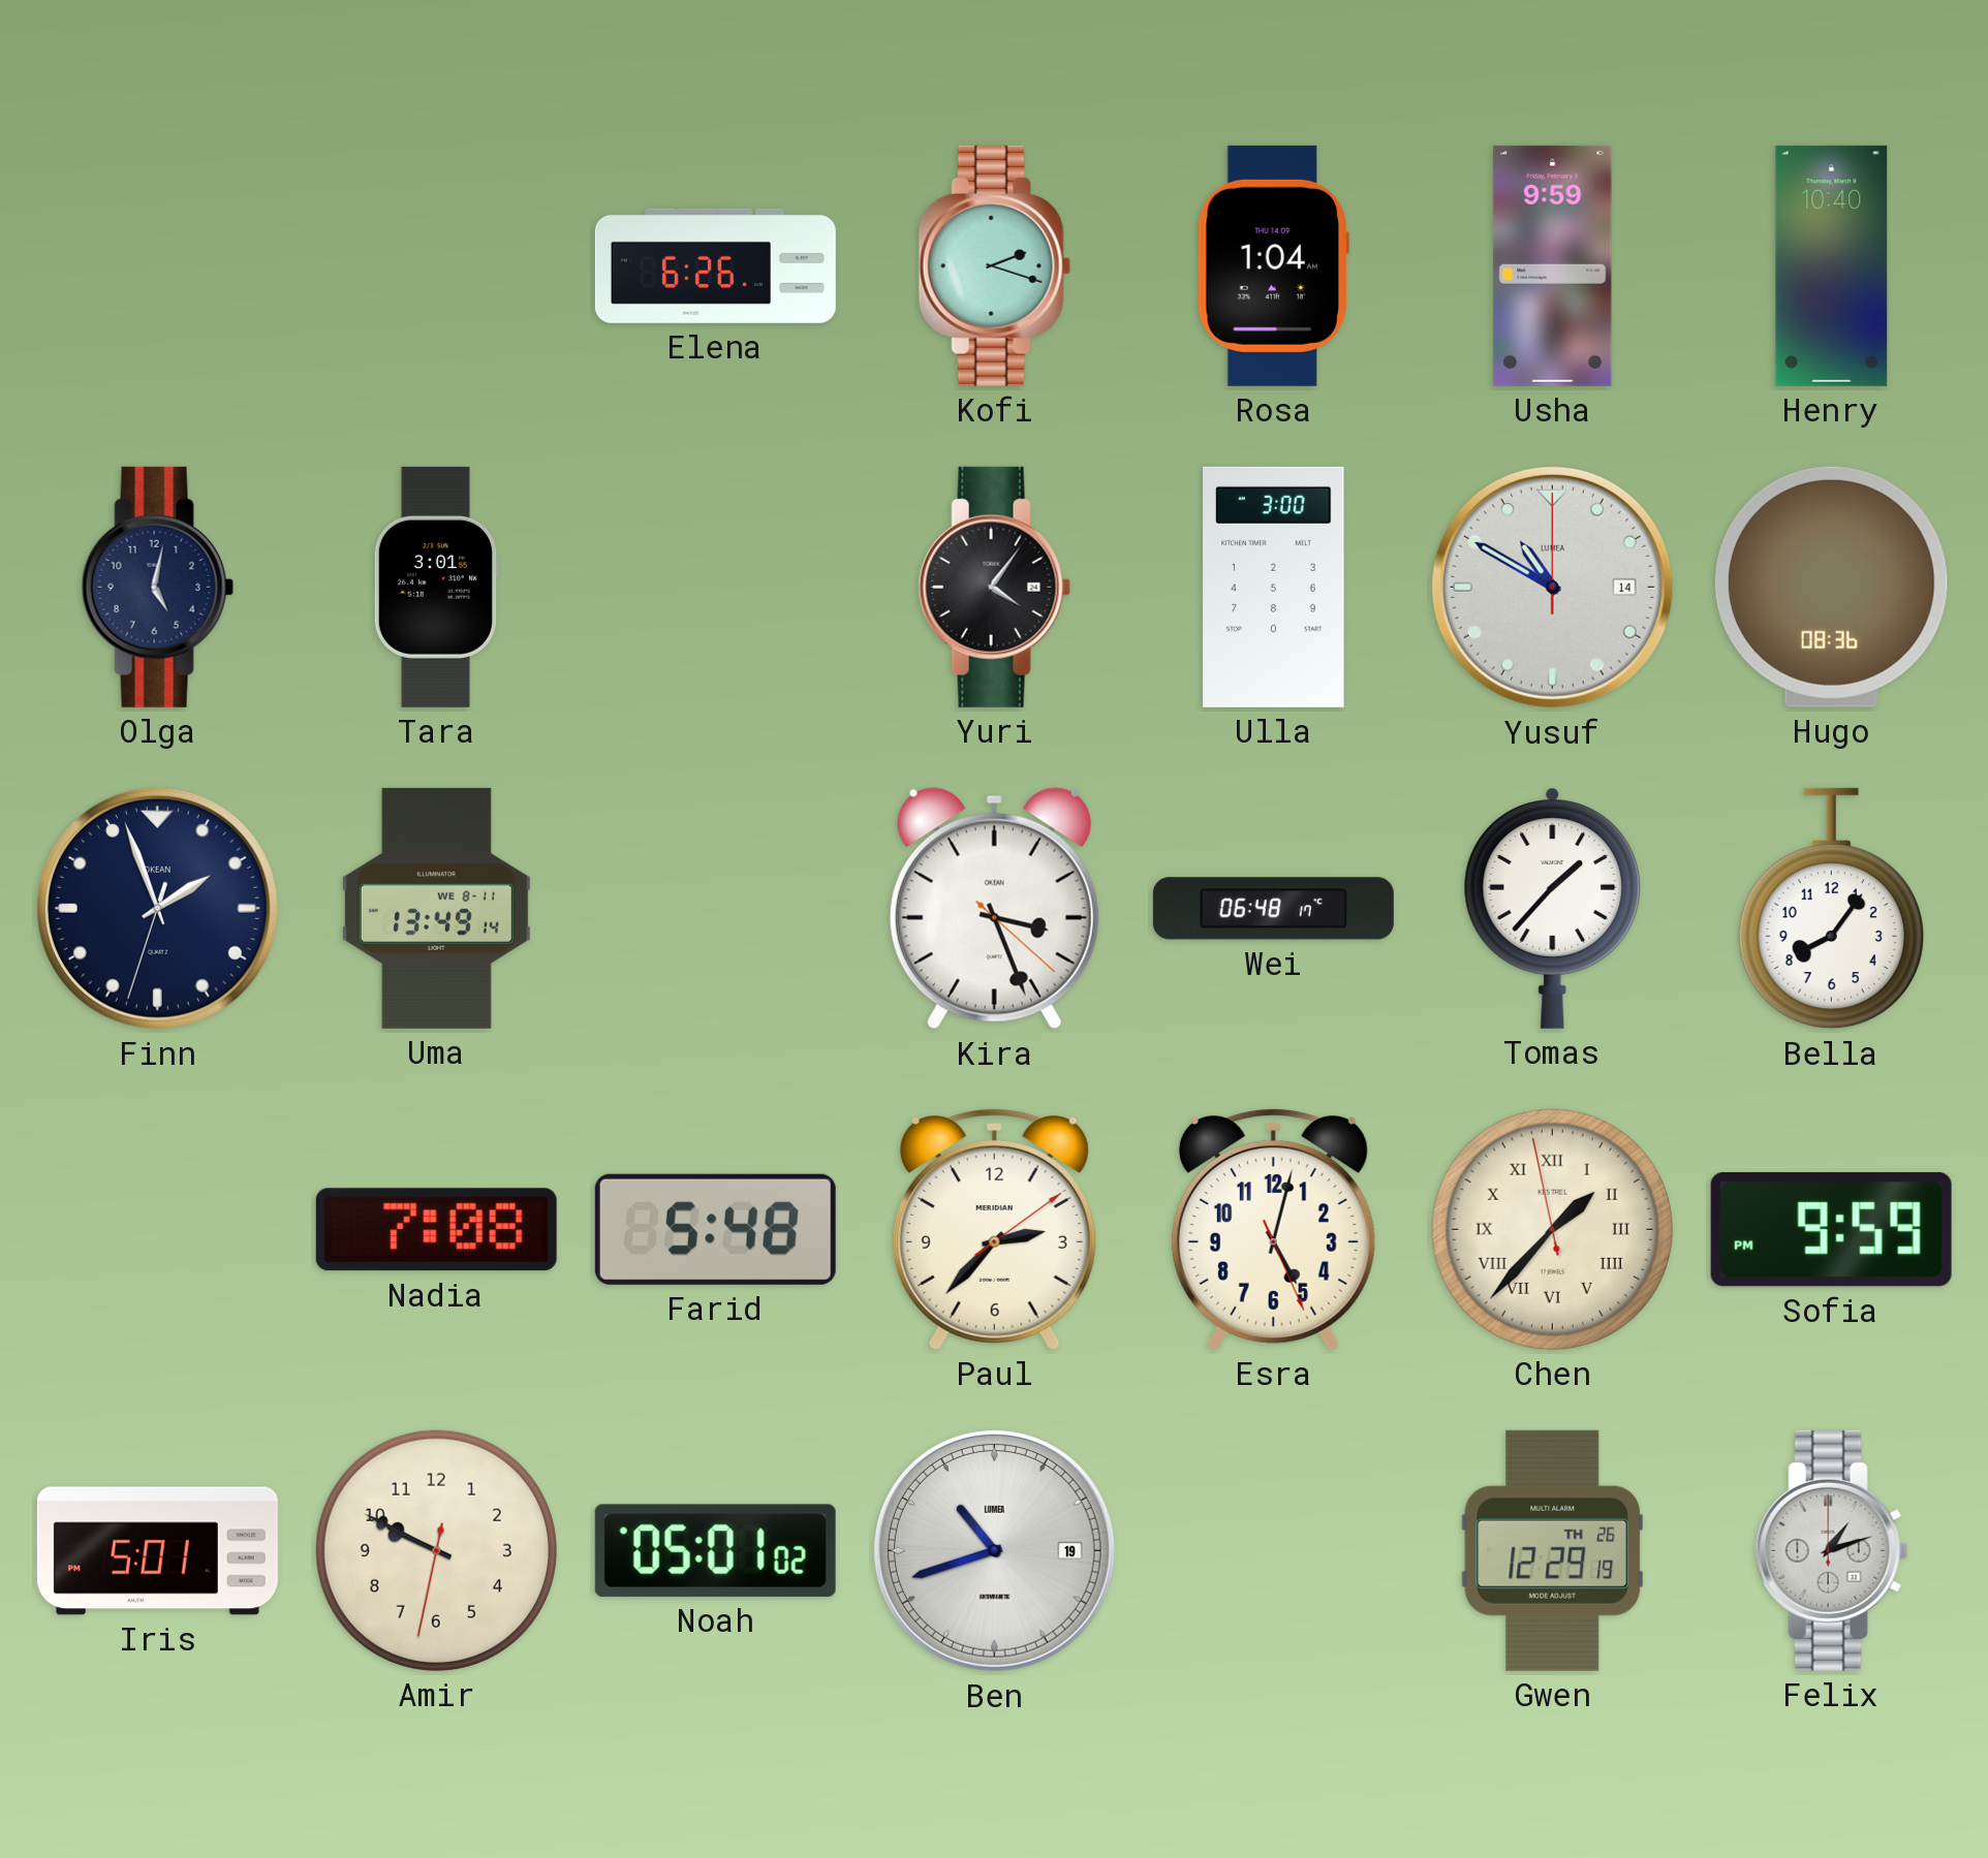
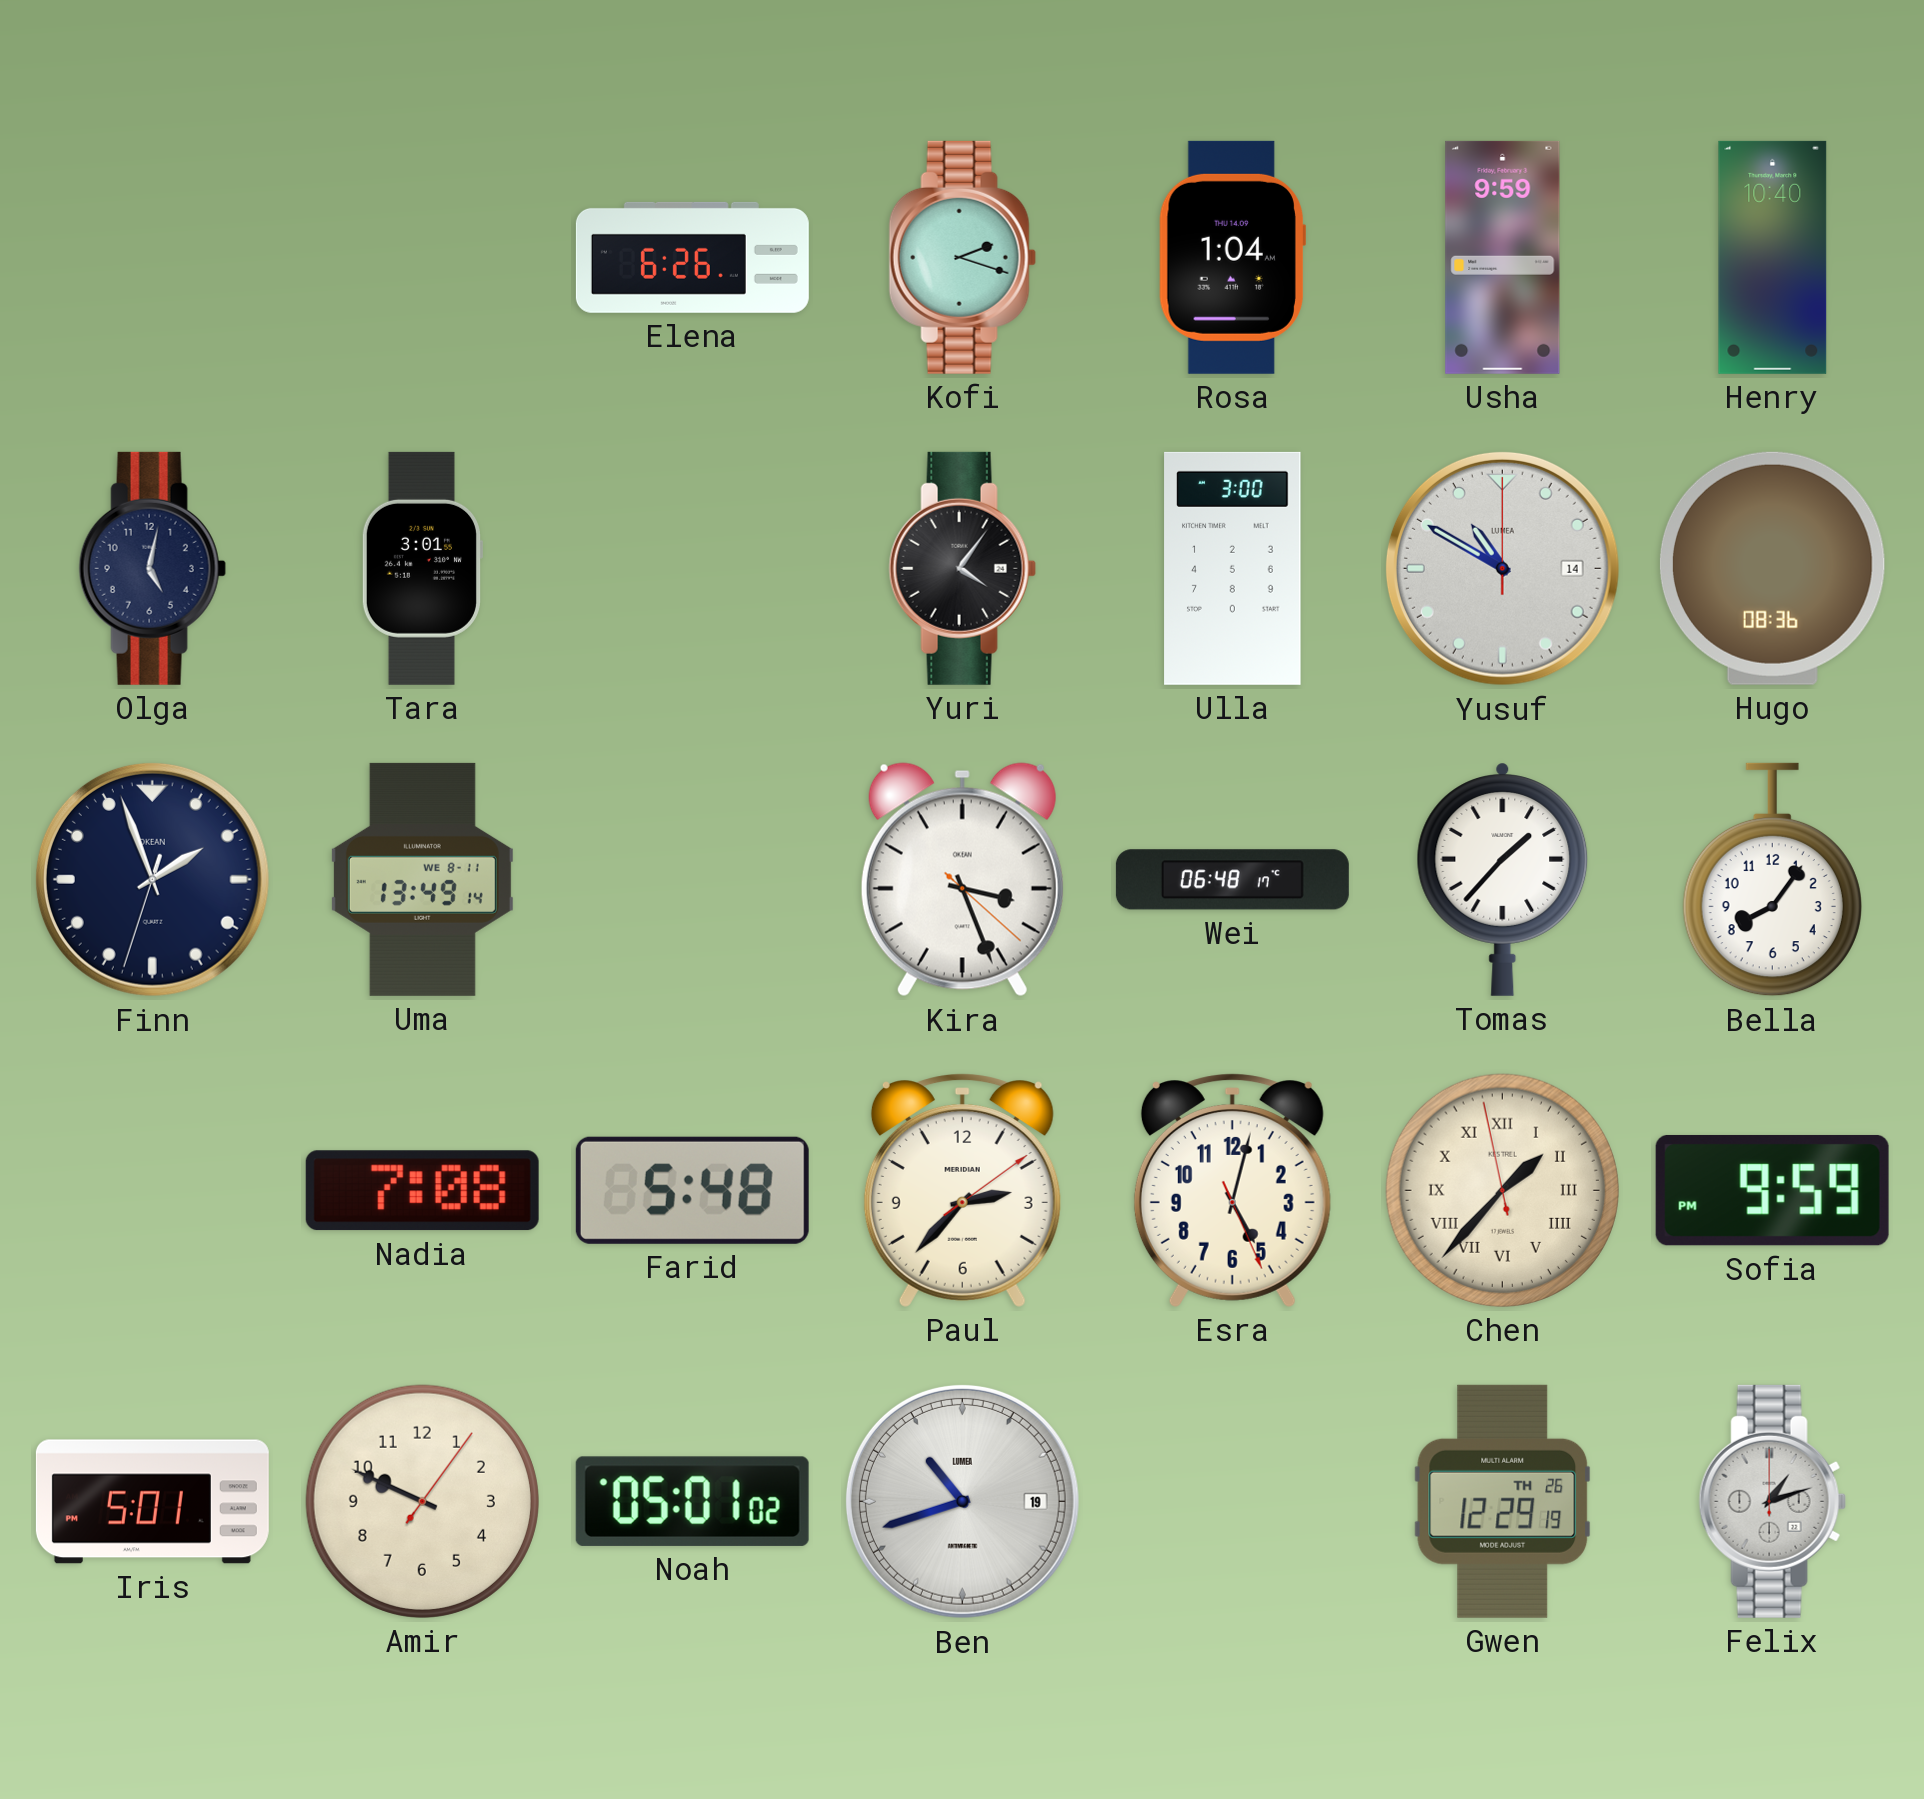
Amir: 9:49:32 -> 9:49:06 (422, 1501)
